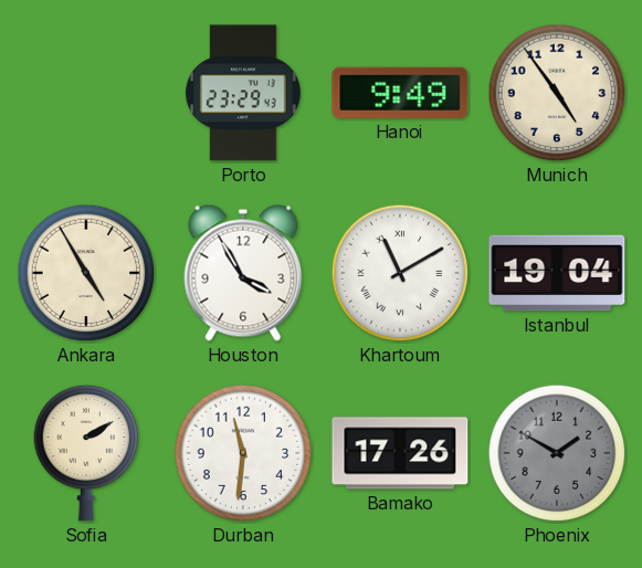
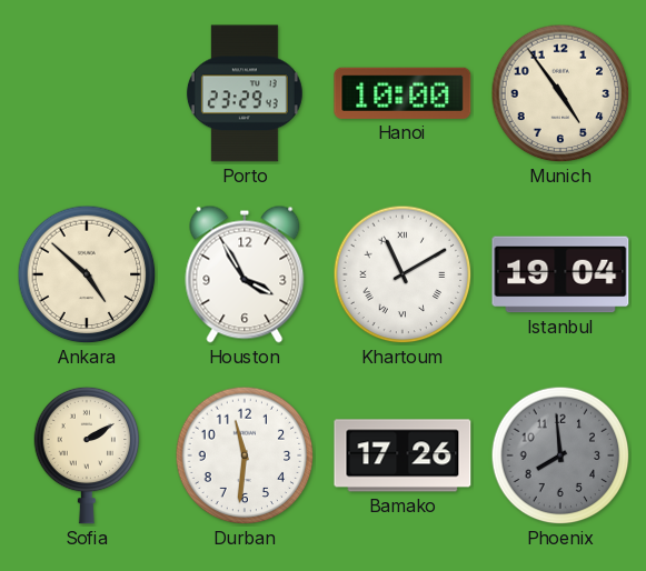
Hanoi: 9:49 -> 10:00 (402, 93)
Ankara: 4:55 -> 4:52 (87, 274)
Phoenix: 1:50 -> 7:59 (560, 455)
